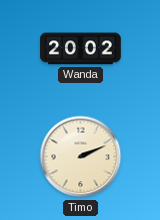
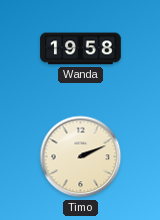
Wanda: 20:02 -> 19:58 (81, 49)
